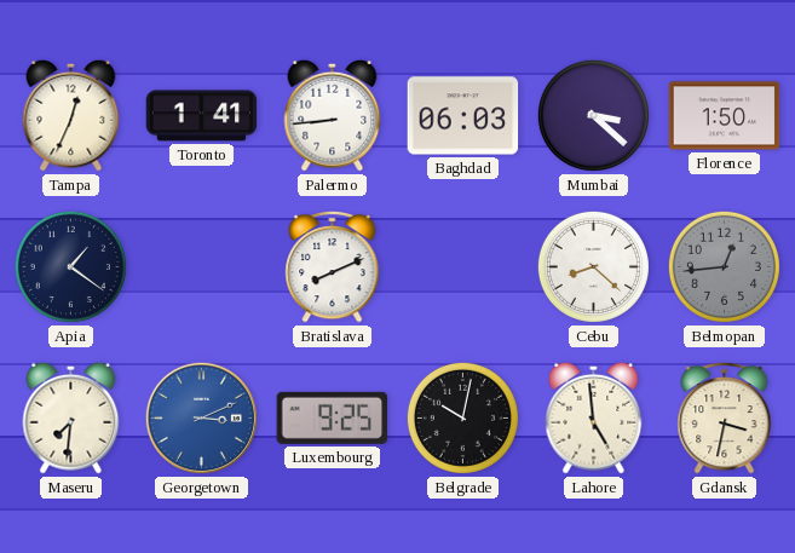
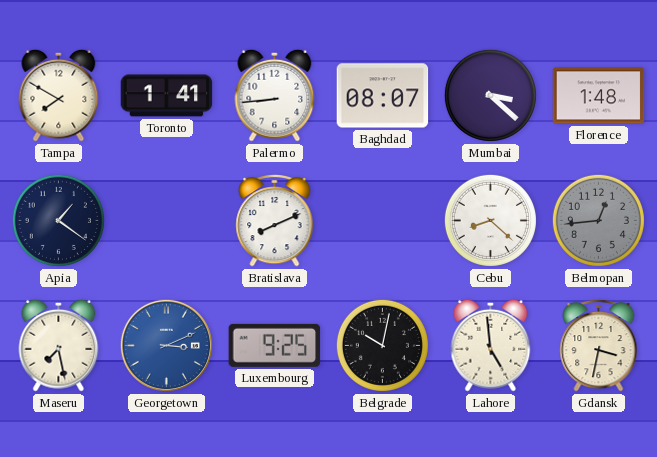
Tampa: 12:34 -> 7:50 (59, 95)
Baghdad: 06:03 -> 08:07 (383, 96)
Florence: 1:50 -> 1:48 (599, 96)
Maseru: 7:31 -> 7:28 (59, 345)
